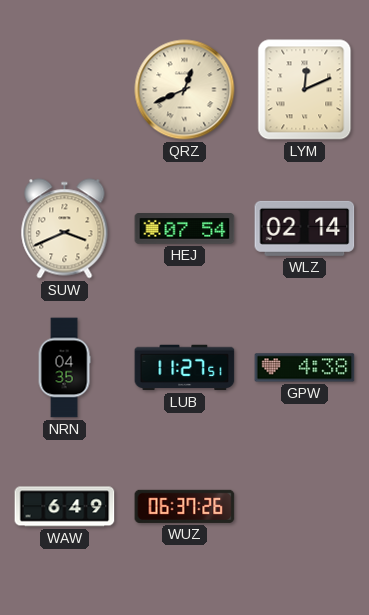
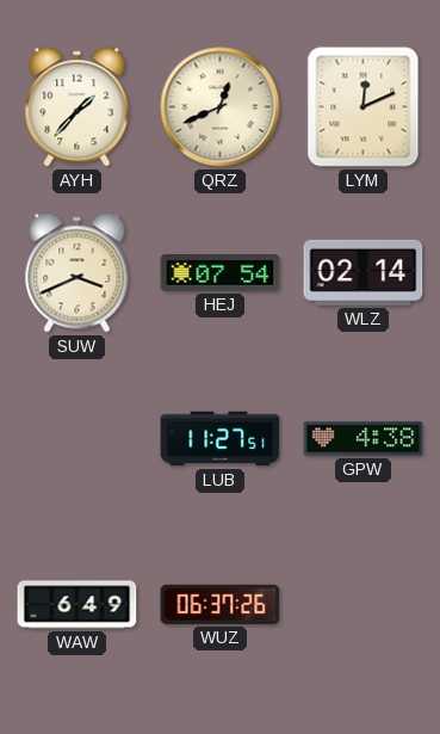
AYH: none -> 1:37 (78, 107)
NRN: 04:35 -> none (64, 368)
